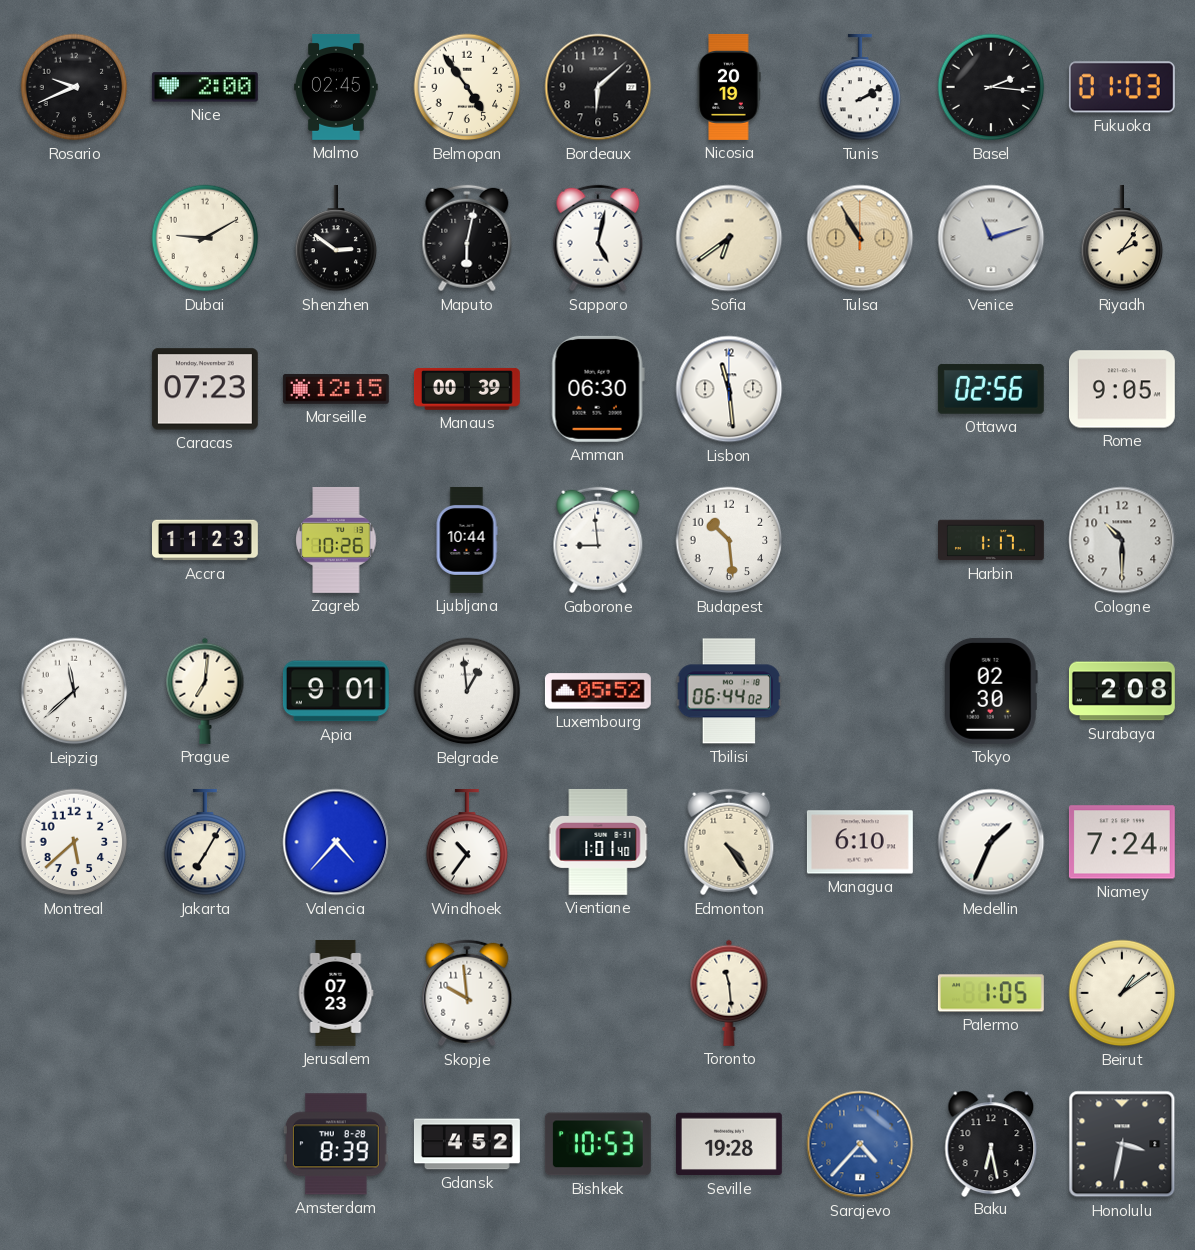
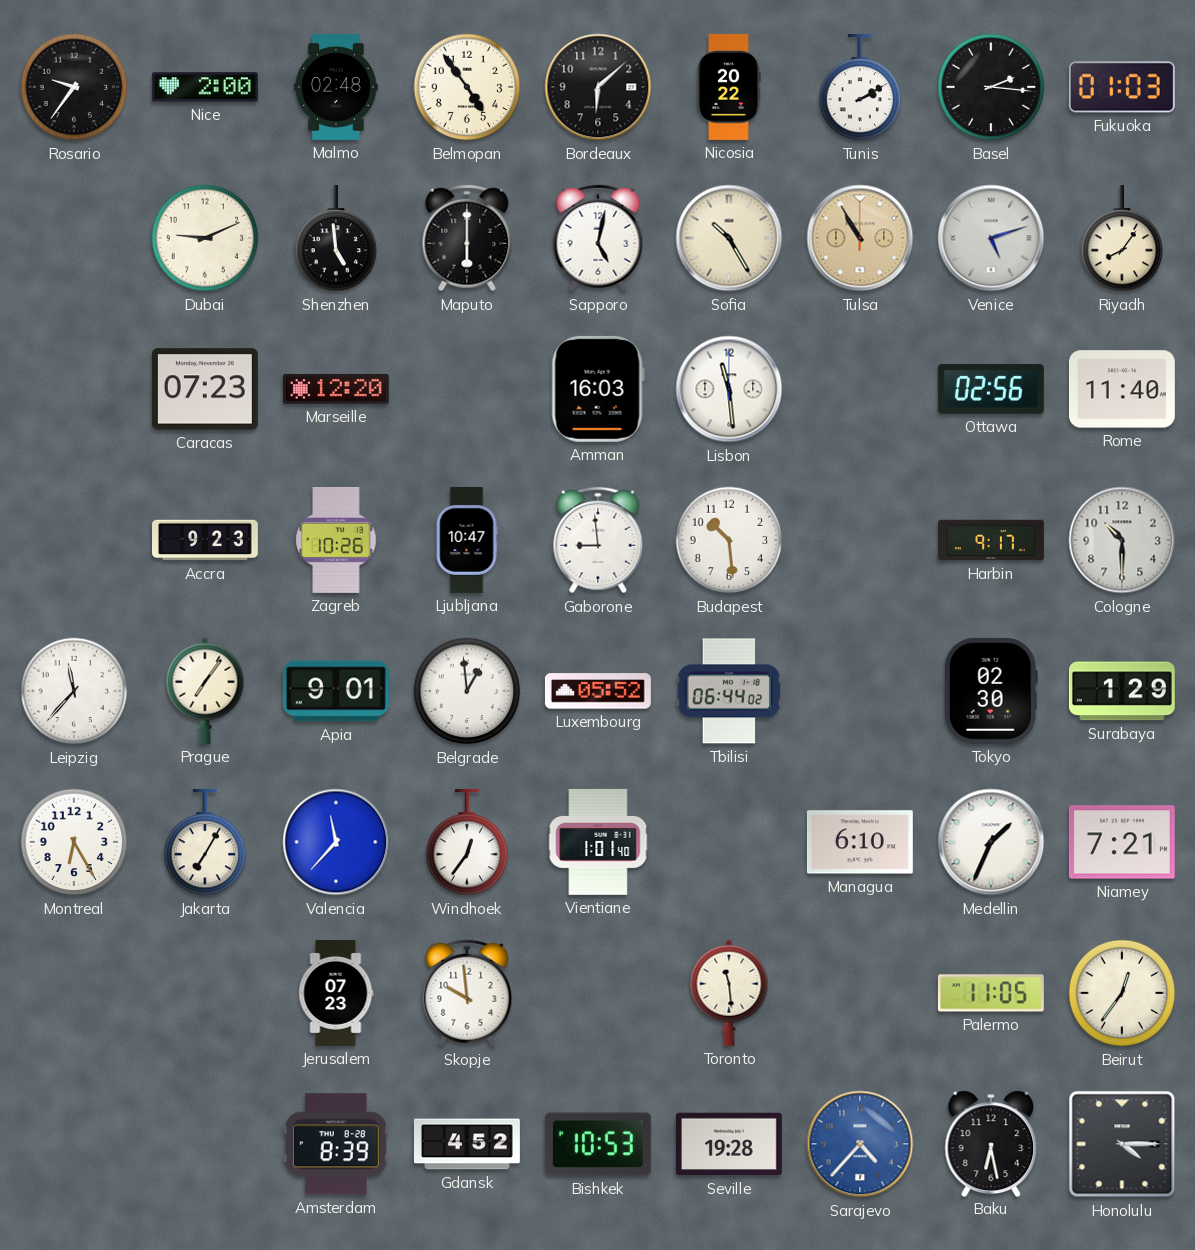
Rosario: 9:41 -> 9:36 (74, 87)
Malmo: 02:45 -> 02:48 (336, 87)
Nicosia: 20:19 -> 20:22 (729, 87)
Dubai: 9:10 -> 9:11 (205, 238)
Shenzhen: 2:51 -> 4:59 (336, 238)
Maputo: 6:02 -> 6:00 (467, 238)
Sofia: 6:39 -> 10:25 (729, 238)
Venice: 11:12 -> 5:12 (991, 238)
Riyadh: 2:06 -> 8:06 (1122, 238)
Marseille: 12:15 -> 12:20 (336, 389)
Manaus: 00:39 -> none (467, 389)
Amman: 06:30 -> 16:03 (598, 389)
Rome: 9:05 -> 11:40 (1122, 389)
Accra: 11:23 -> 9:23 (206, 540)
Ljubljana: 10:44 -> 10:47 (467, 540)
Harbin: 1:17 -> 9:17 (992, 540)
Leipzig: 11:38 -> 11:37 (74, 691)
Prague: 7:01 -> 7:06 (205, 691)
Surabaya: 2:08 -> 1:29 (1122, 691)
Montreal: 5:38 -> 6:25 (74, 842)
Valencia: 4:37 -> 11:37 (336, 842)
Windhoek: 10:36 -> 12:36 (467, 842)
Edmonton: 4:24 -> none (729, 842)
Niamey: 7:24 -> 7:21 (1122, 842)
Palermo: 1:05 -> 11:05 (991, 993)
Beirut: 1:09 -> 12:36 (1122, 993)
Honolulu: 3:32 -> 4:15 (1122, 1144)
